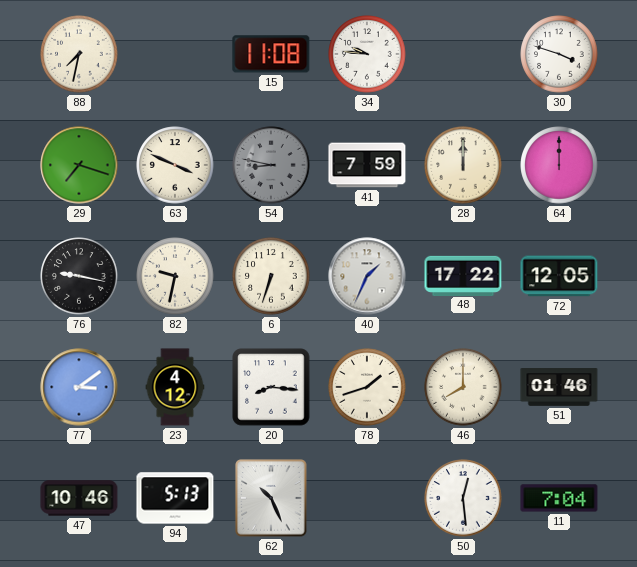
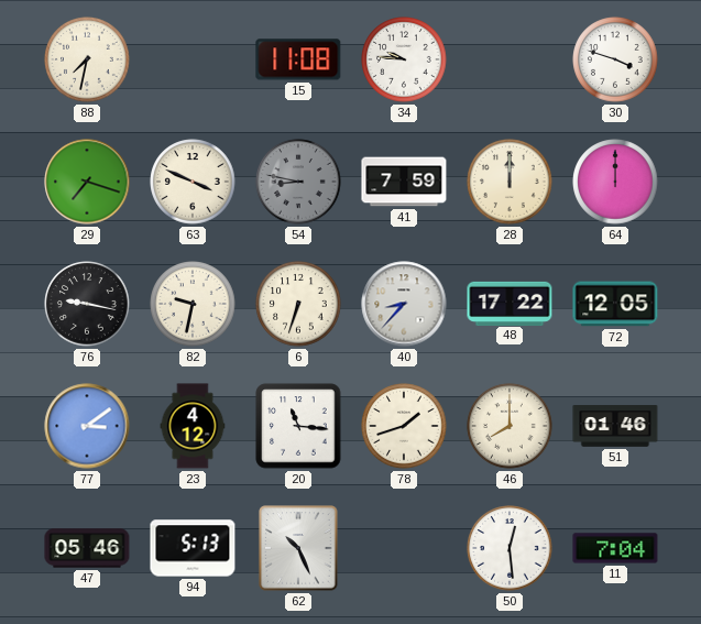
40: 1:34 -> 8:37 (404, 304)
20: 8:16 -> 11:16 (298, 426)
47: 10:46 -> 05:46 (87, 548)
